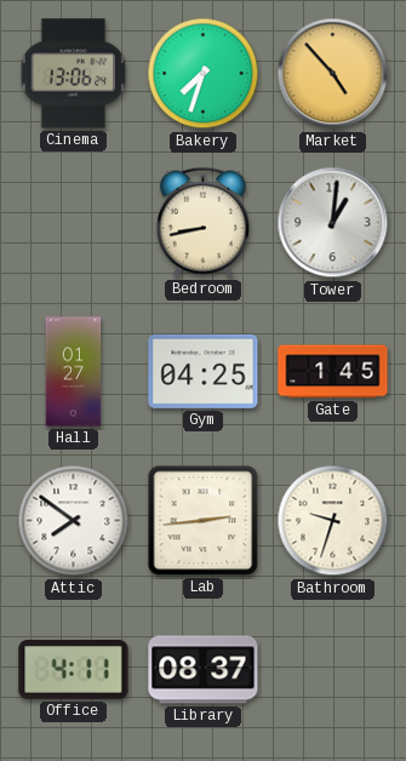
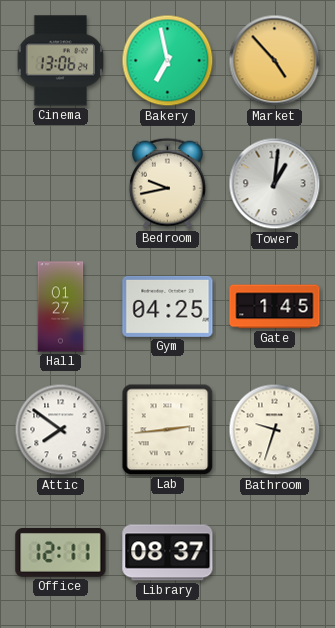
Bakery: 7:33 -> 6:58 (168, 61)
Bedroom: 8:43 -> 9:43 (167, 183)
Office: 4:11 -> 12:11 (61, 553)
